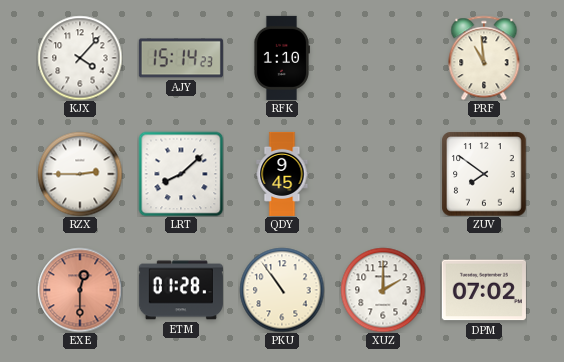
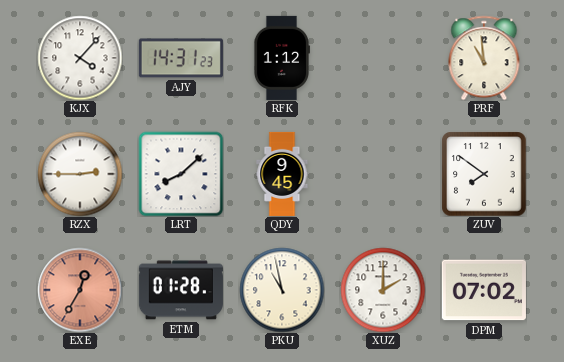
AJY: 15:14 -> 14:31 (181, 58)
RFK: 1:10 -> 1:12 (281, 58)
EXE: 12:30 -> 12:35 (80, 290)
PKU: 10:54 -> 10:58 (282, 290)
